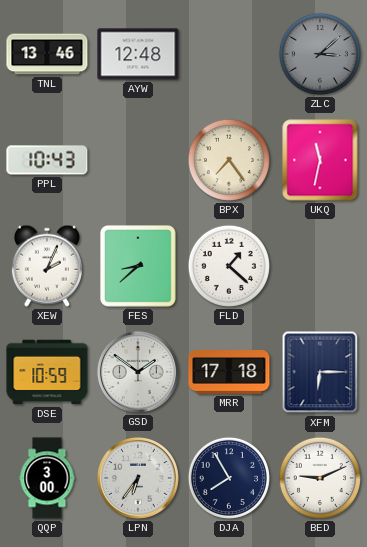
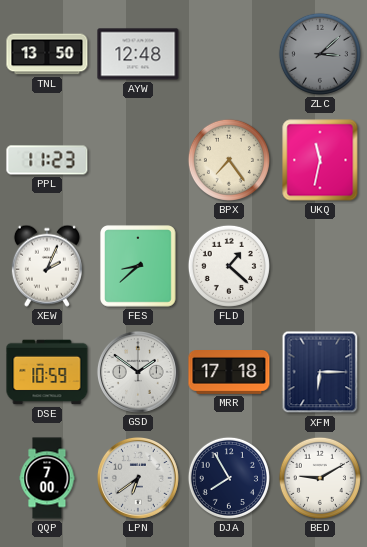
TNL: 13:46 -> 13:50 (47, 54)
PPL: 10:43 -> 11:23 (47, 160)
QQP: 3:00 -> 7:00 (47, 478)
LPN: 6:36 -> 6:39 (138, 478)
BED: 9:11 -> 9:10 (320, 478)
